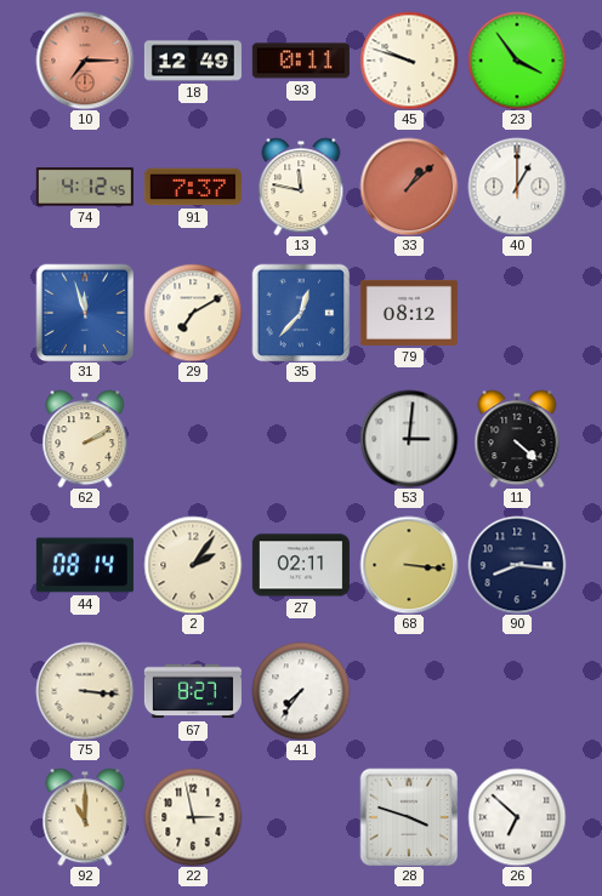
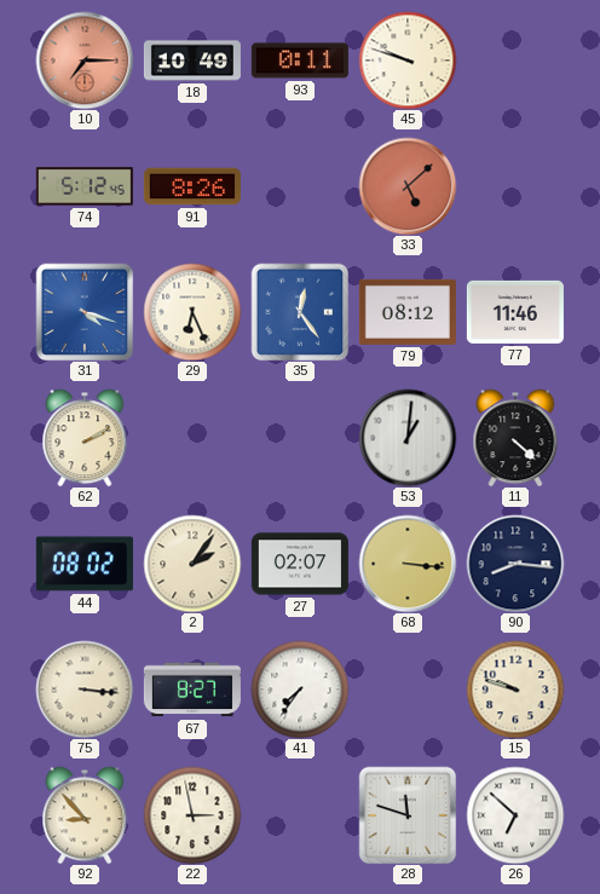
18: 12:49 -> 10:49 (192, 60)
23: 3:54 -> none (517, 61)
74: 4:12 -> 5:12 (85, 186)
91: 7:37 -> 8:26 (192, 186)
13: 11:47 -> none (301, 187)
33: 1:08 -> 5:08 (408, 186)
40: 1:00 -> none (517, 187)
31: 11:57 -> 4:18 (85, 312)
29: 7:10 -> 6:26 (192, 312)
35: 12:37 -> 12:24 (300, 312)
77: none -> 11:46 (515, 312)
53: 3:01 -> 1:01 (408, 438)
44: 08:14 -> 08:02 (85, 564)
27: 02:11 -> 02:07 (300, 564)
15: none -> 9:48 (515, 690)
92: 11:00 -> 8:53 (85, 815)
28: 3:48 -> 11:48 (408, 815)
